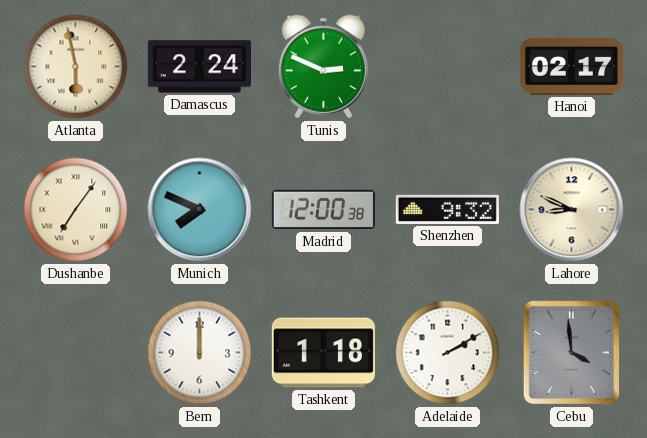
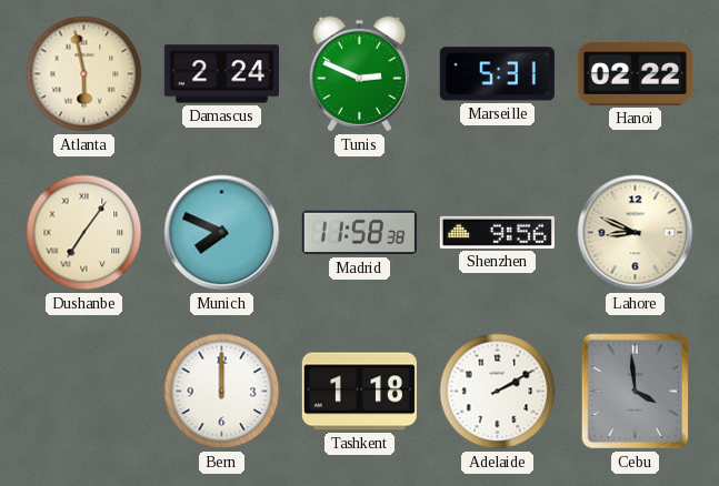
Marseille: none -> 5:31 (497, 74)
Hanoi: 02:17 -> 02:22 (635, 74)
Madrid: 12:00 -> 11:58 (359, 233)
Shenzhen: 9:32 -> 9:56 (497, 232)
